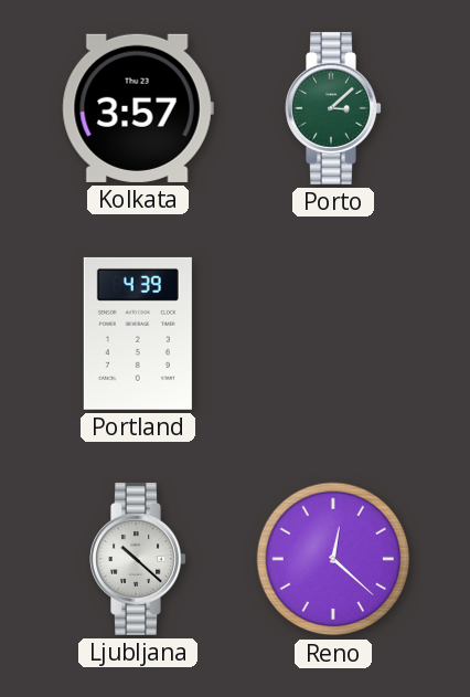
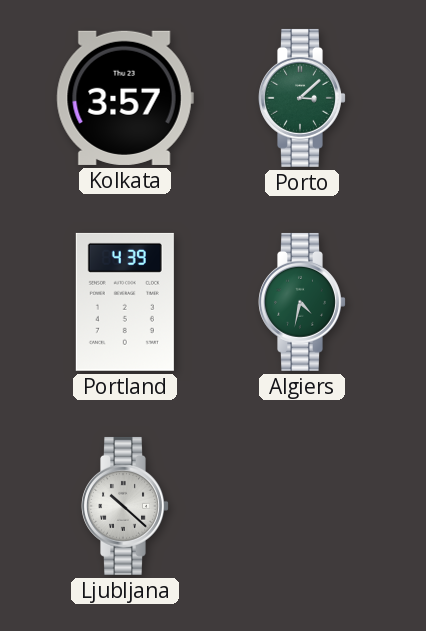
Algiers: none -> 4:32 (302, 302)
Reno: 12:22 -> none (333, 559)
